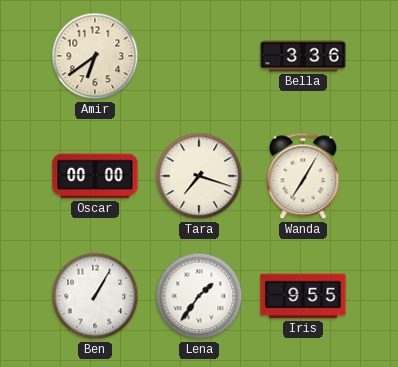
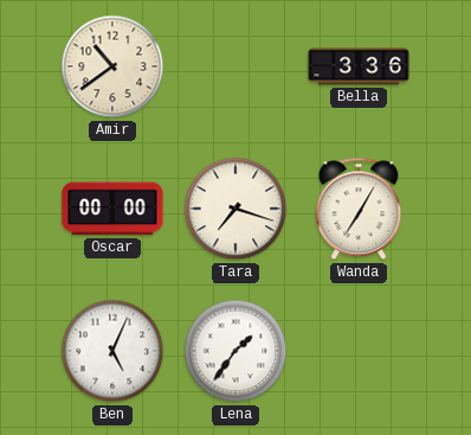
Amir: 6:39 -> 10:39 (112, 66)
Ben: 1:05 -> 5:04 (112, 351)
Iris: 9:55 -> none (303, 296)
